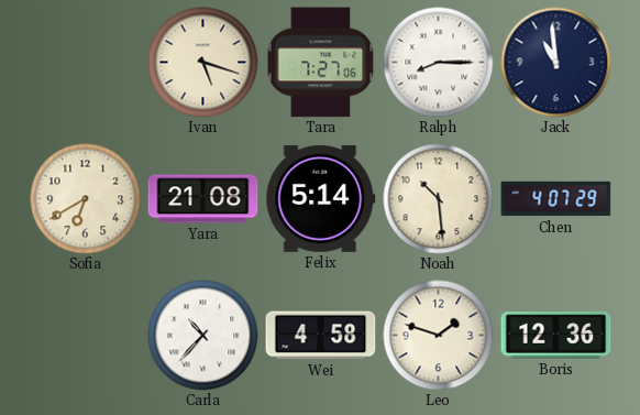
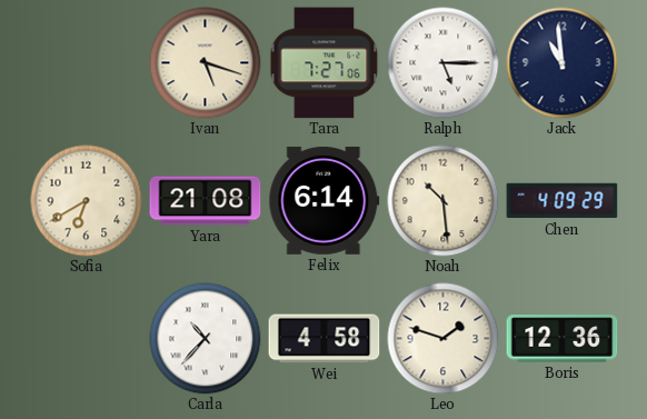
Ralph: 8:15 -> 5:15 (444, 63)
Felix: 5:14 -> 6:14 (325, 200)
Chen: 4:07 -> 4:09 (563, 201)
